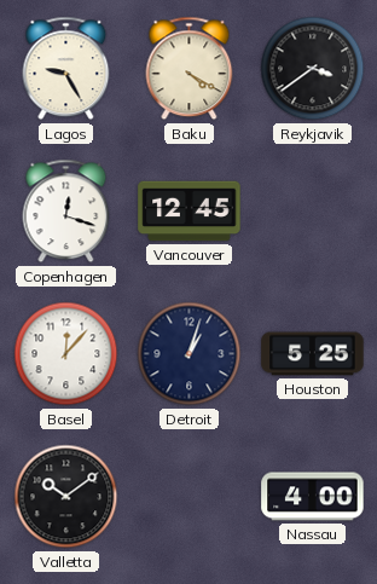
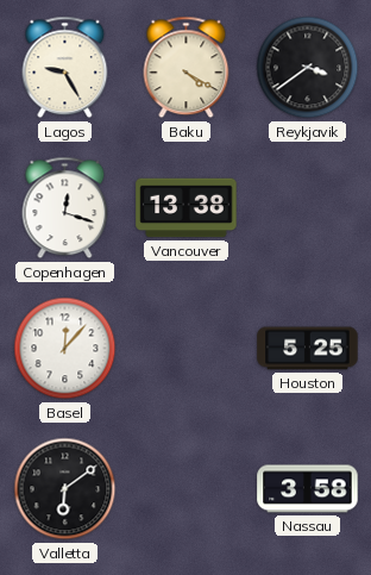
Vancouver: 12:45 -> 13:38 (187, 208)
Detroit: 1:03 -> none (190, 354)
Valletta: 10:09 -> 6:09 (65, 489)
Nassau: 4:00 -> 3:58 (308, 489)
